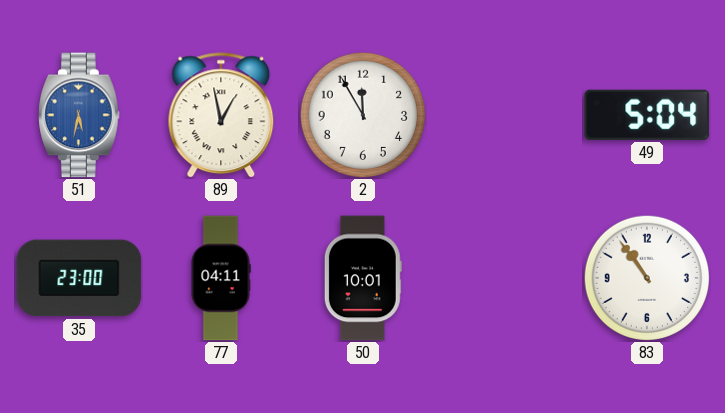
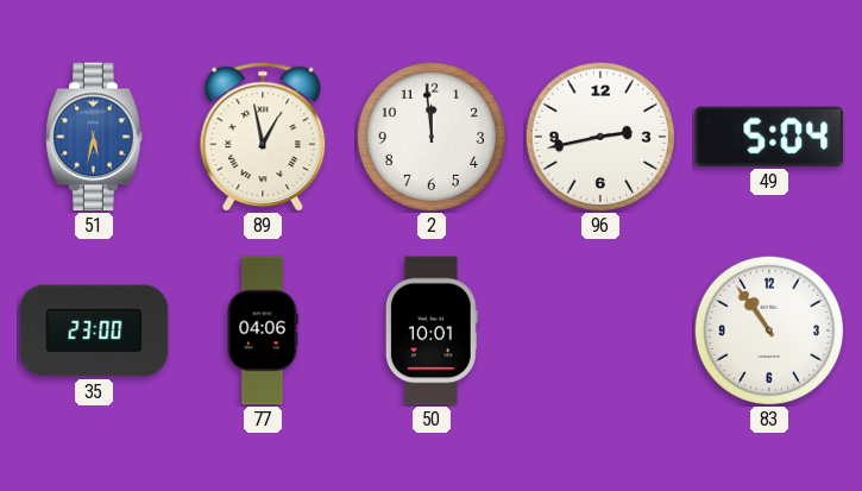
2: 11:55 -> 11:59 (430, 136)
96: none -> 2:43 (599, 136)
77: 04:11 -> 04:06 (263, 331)
